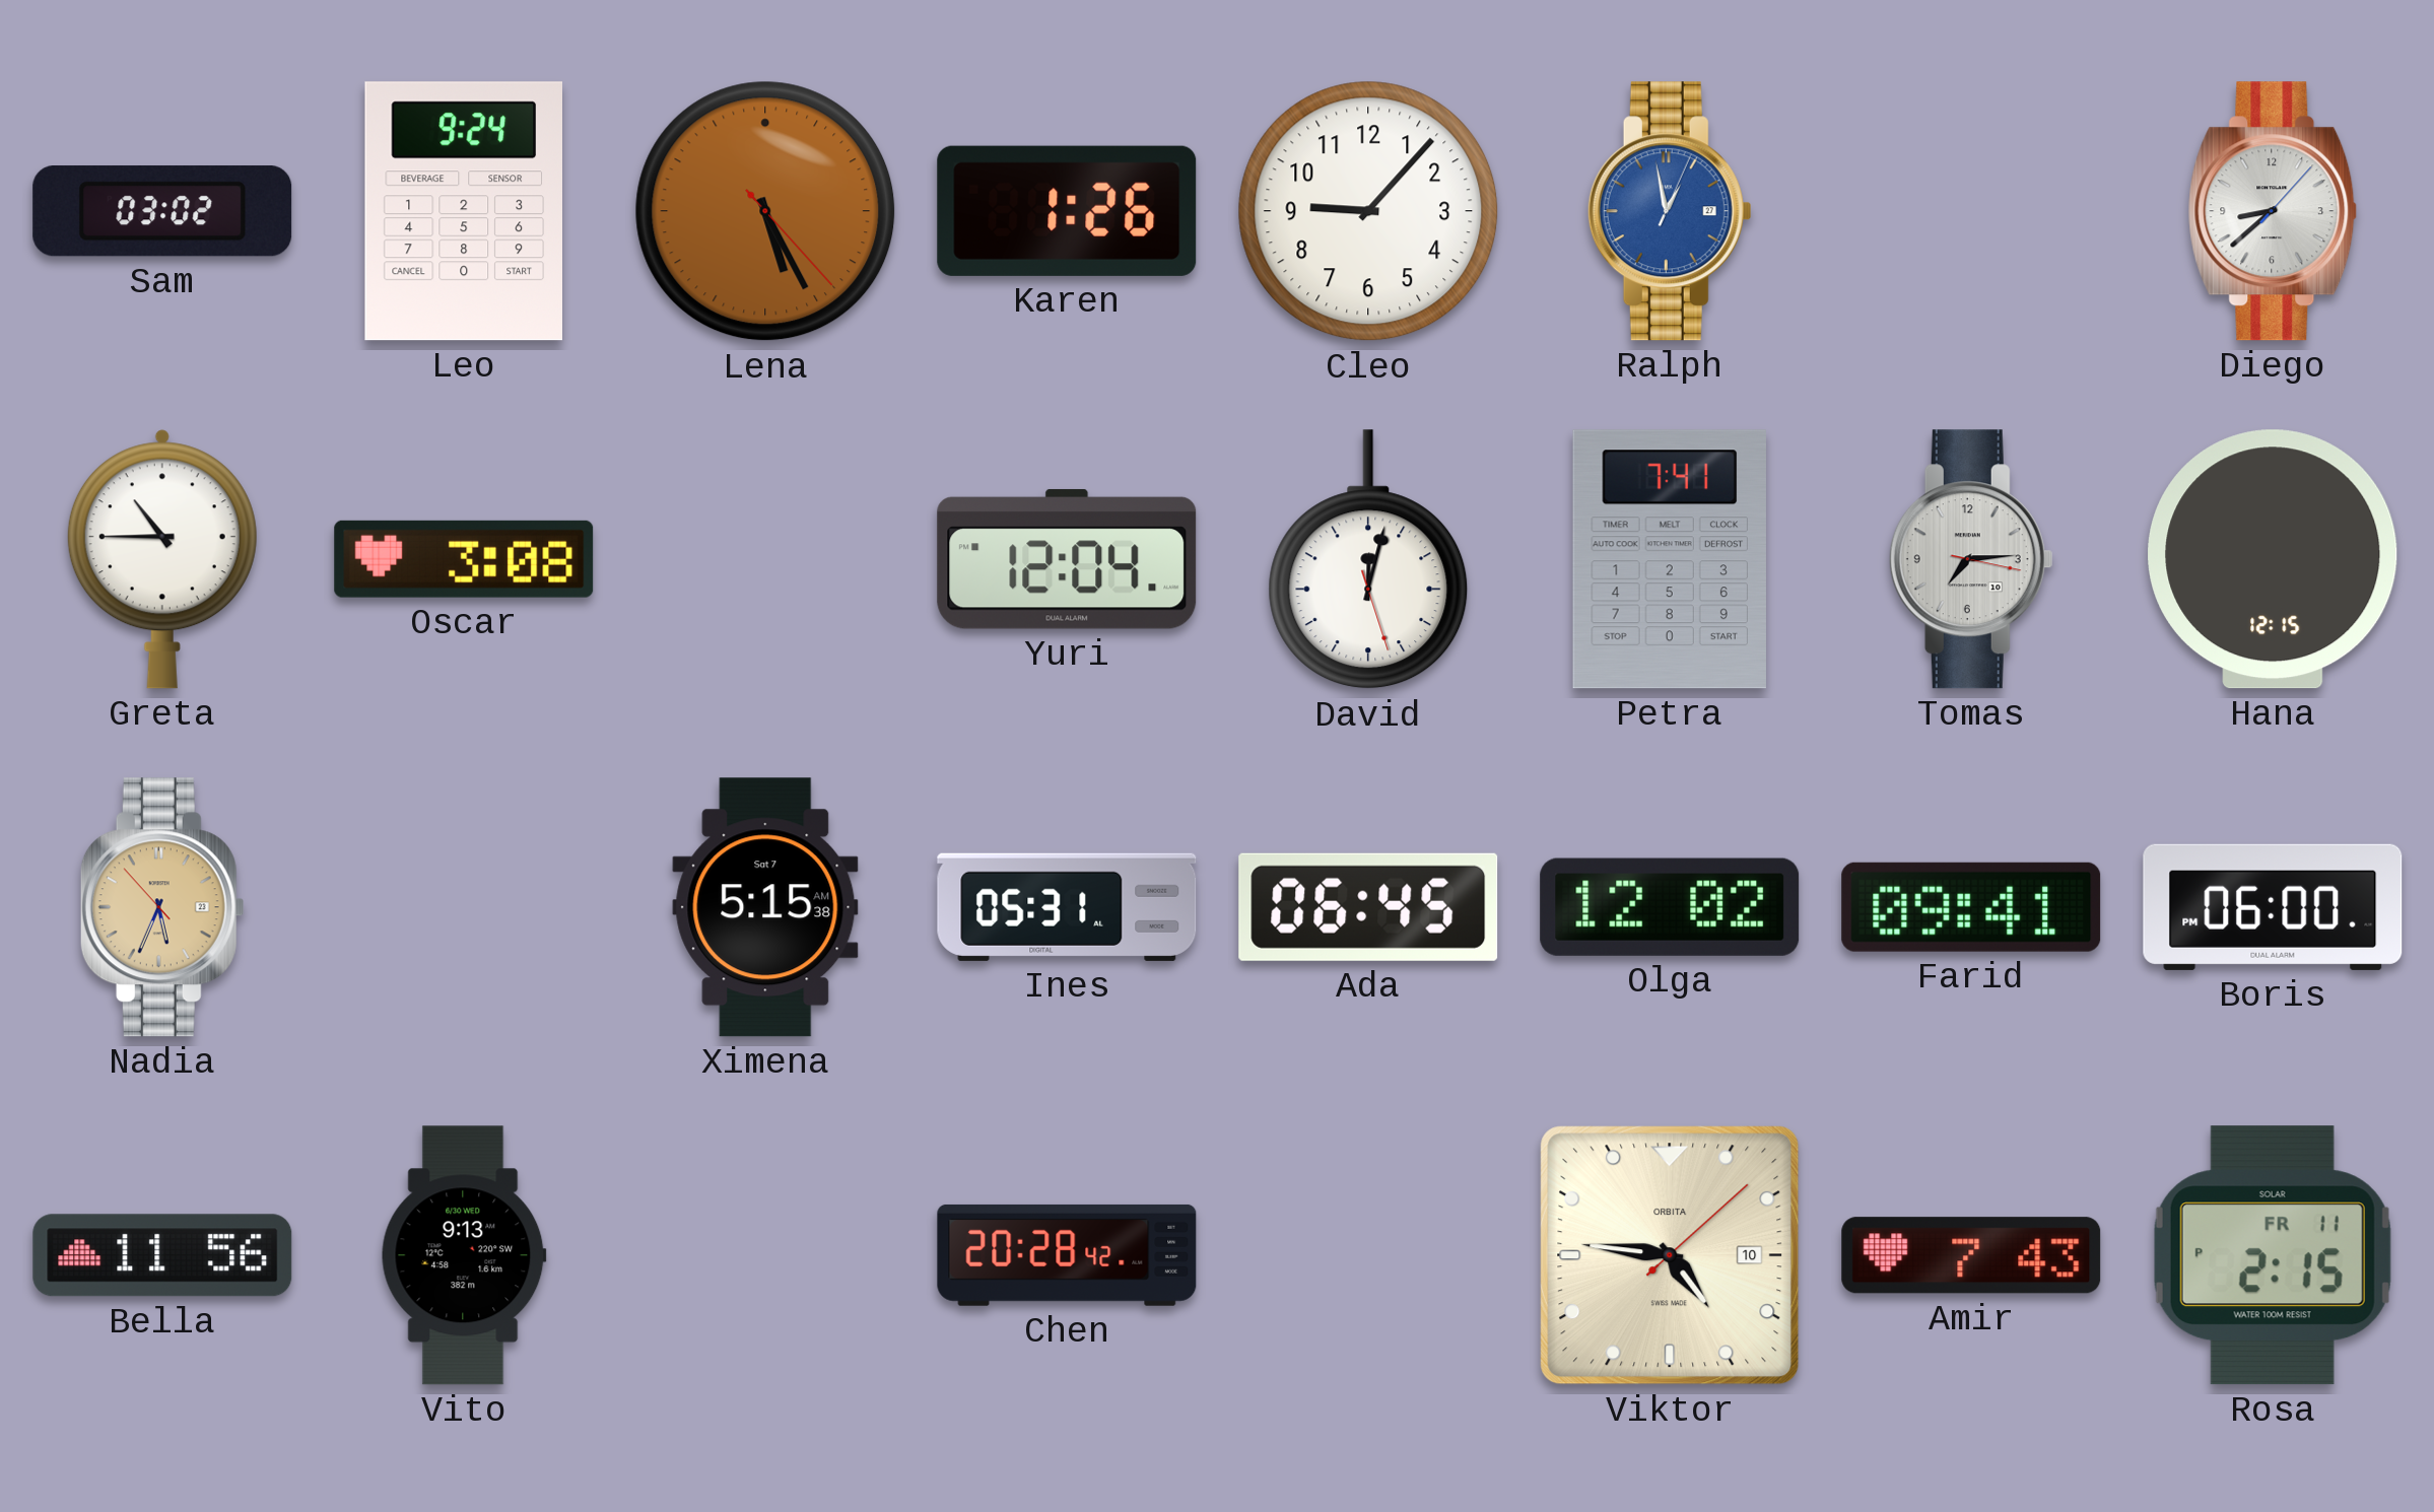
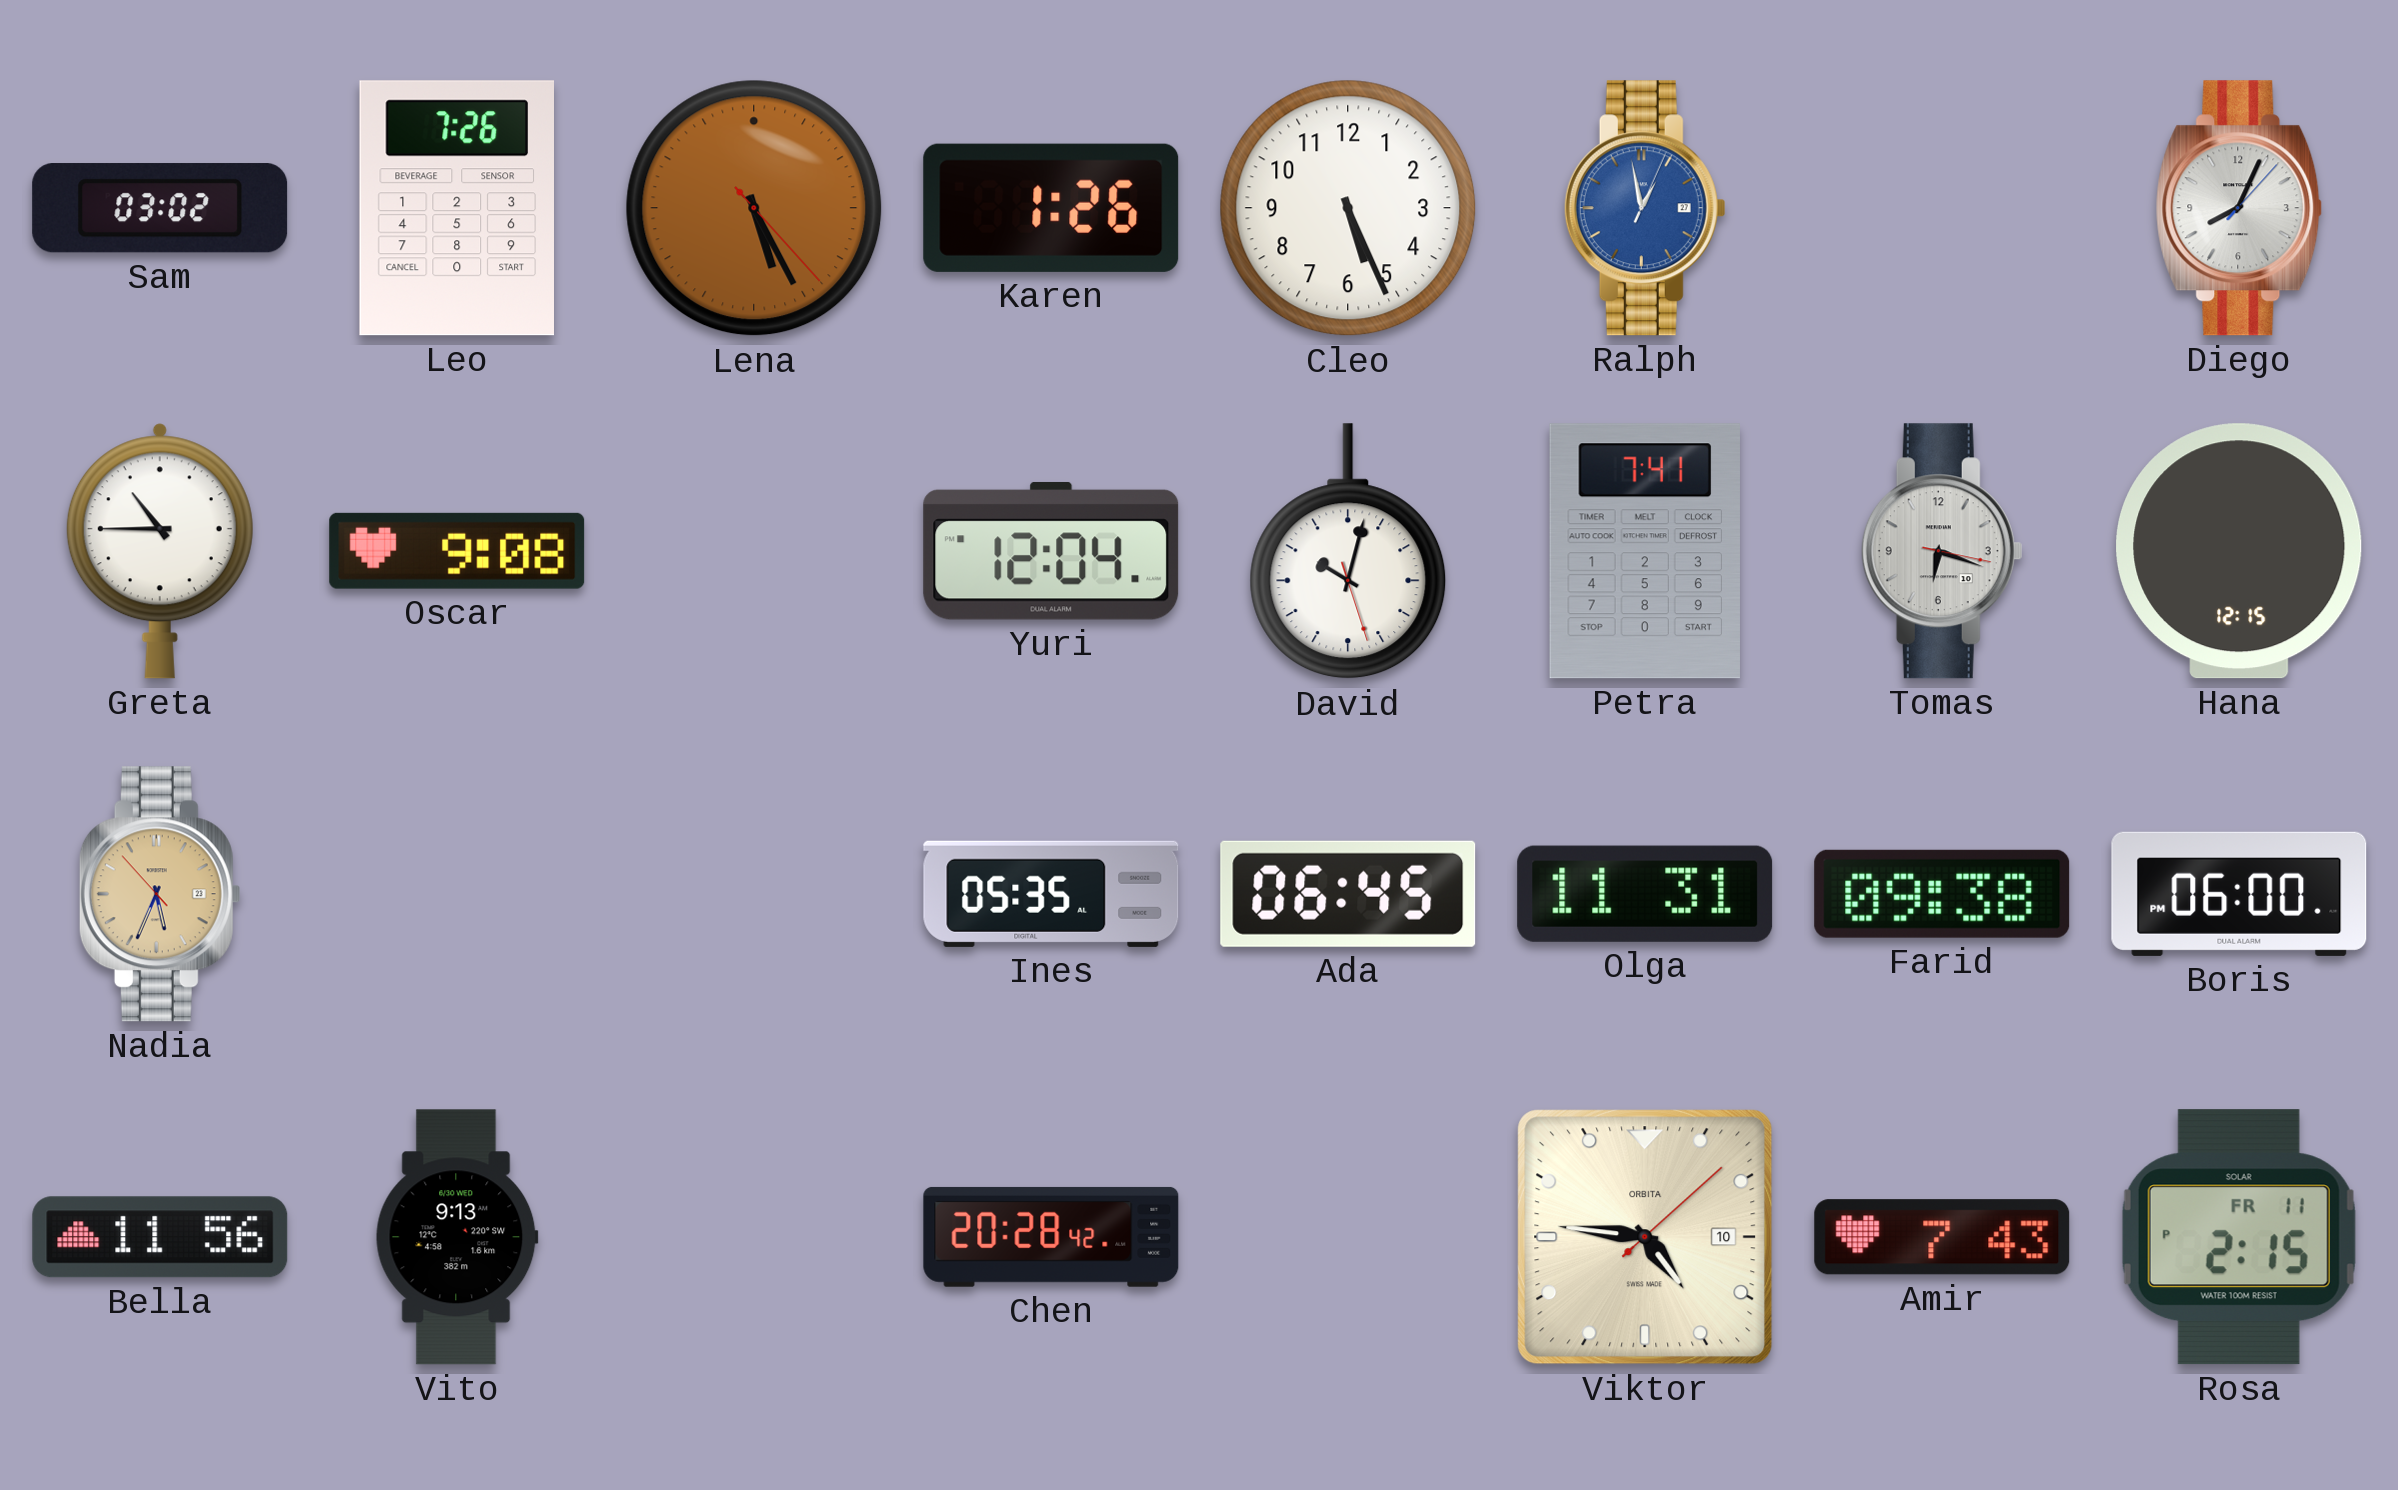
Leo: 9:24 -> 7:26 (456, 208)
Cleo: 9:07 -> 5:26 (1348, 208)
Diego: 8:38 -> 8:04 (2239, 208)
Oscar: 3:08 -> 9:08 (457, 551)
David: 12:02 -> 10:02 (1348, 552)
Tomas: 7:14 -> 6:18 (1942, 551)
Ximena: 5:15 -> none (765, 907)
Ines: 05:31 -> 05:35 (1051, 894)
Olga: 12:02 -> 11:31 (1645, 894)
Farid: 09:41 -> 09:38 (1942, 894)
